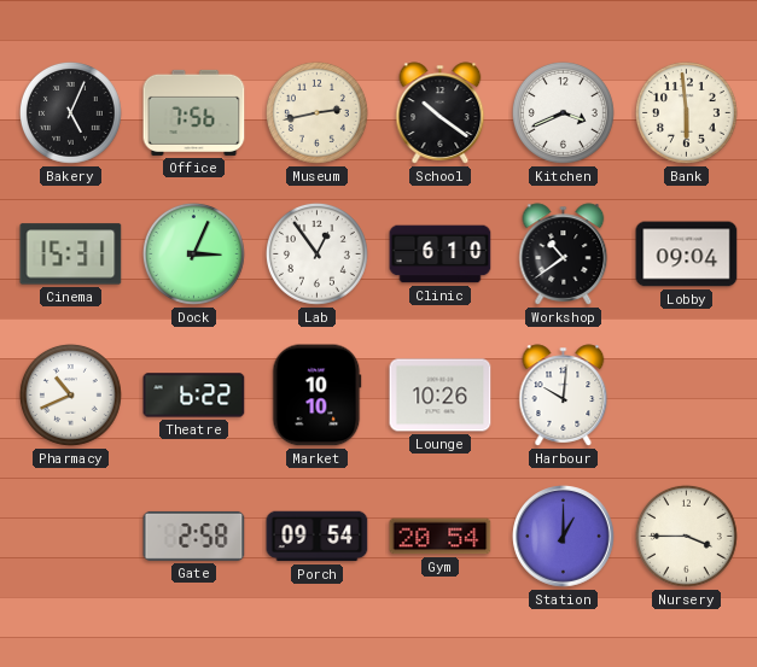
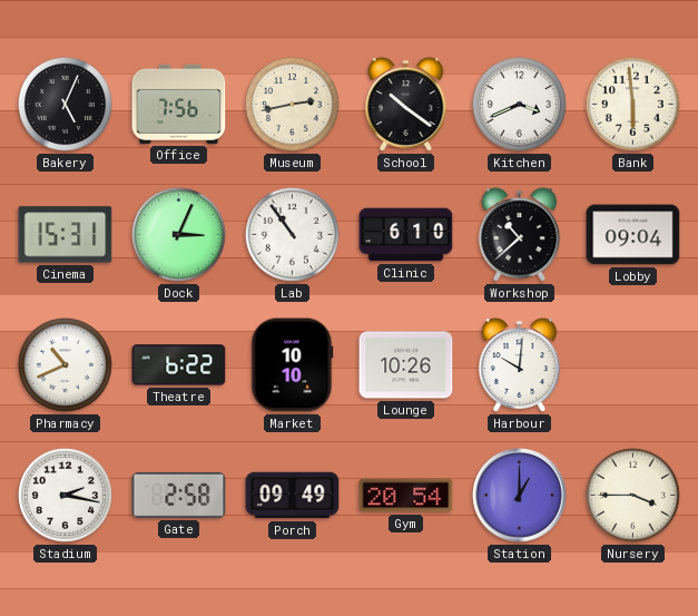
Lab: 12:54 -> 10:54 (292, 234)
Workshop: 10:39 -> 10:38 (520, 235)
Stadium: none -> 2:17 (65, 495)
Porch: 09:54 -> 09:49 (293, 496)
